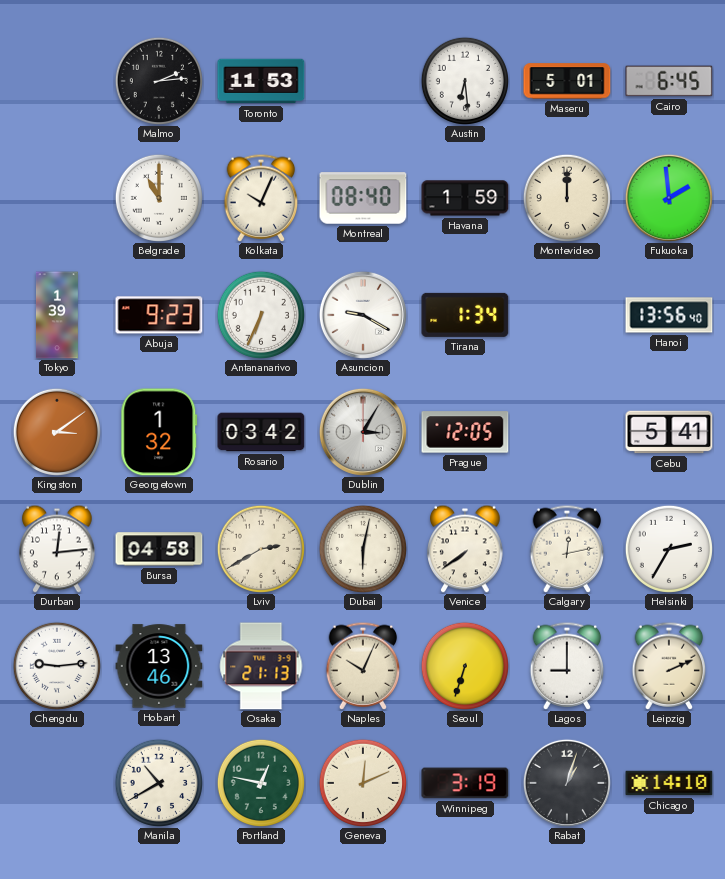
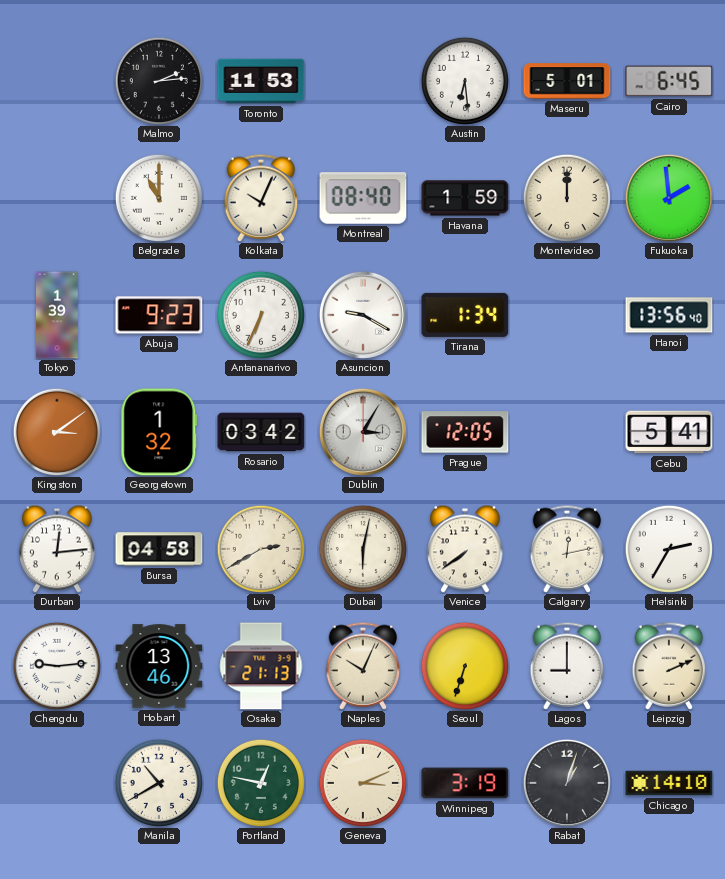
Geneva: 12:11 -> 3:11 (363, 783)
